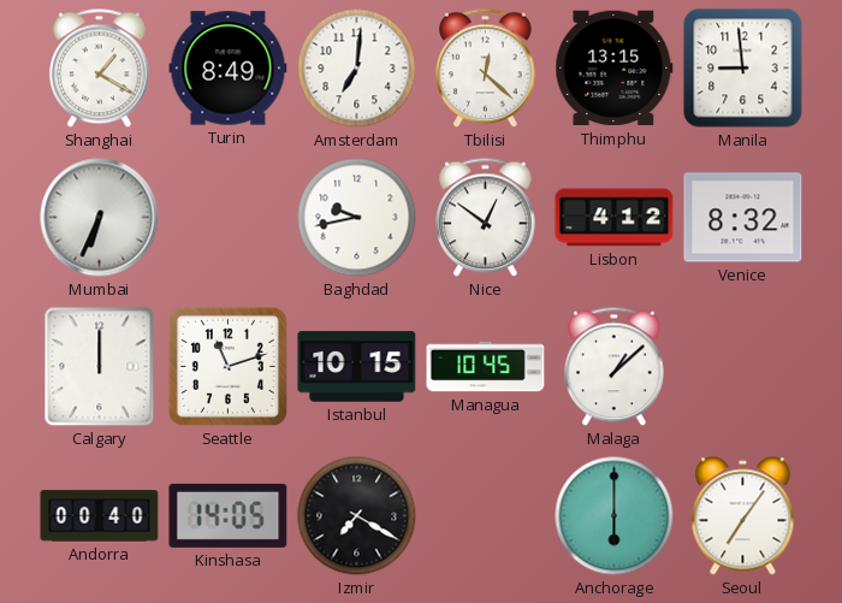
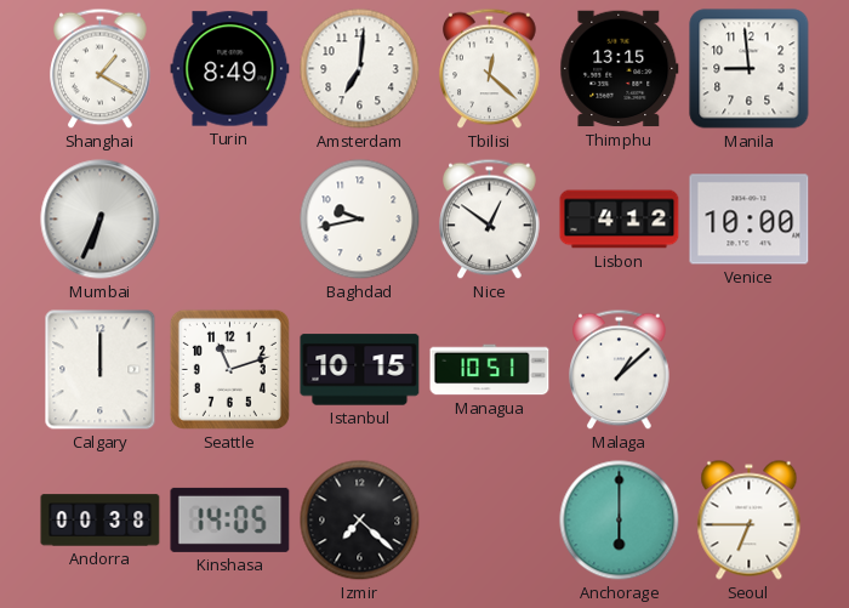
Venice: 8:32 -> 10:00 (750, 220)
Managua: 10:45 -> 10:51 (490, 370)
Andorra: 00:40 -> 00:38 (101, 521)
Izmir: 7:20 -> 7:22 (360, 521)
Seoul: 7:06 -> 6:45 (750, 521)
